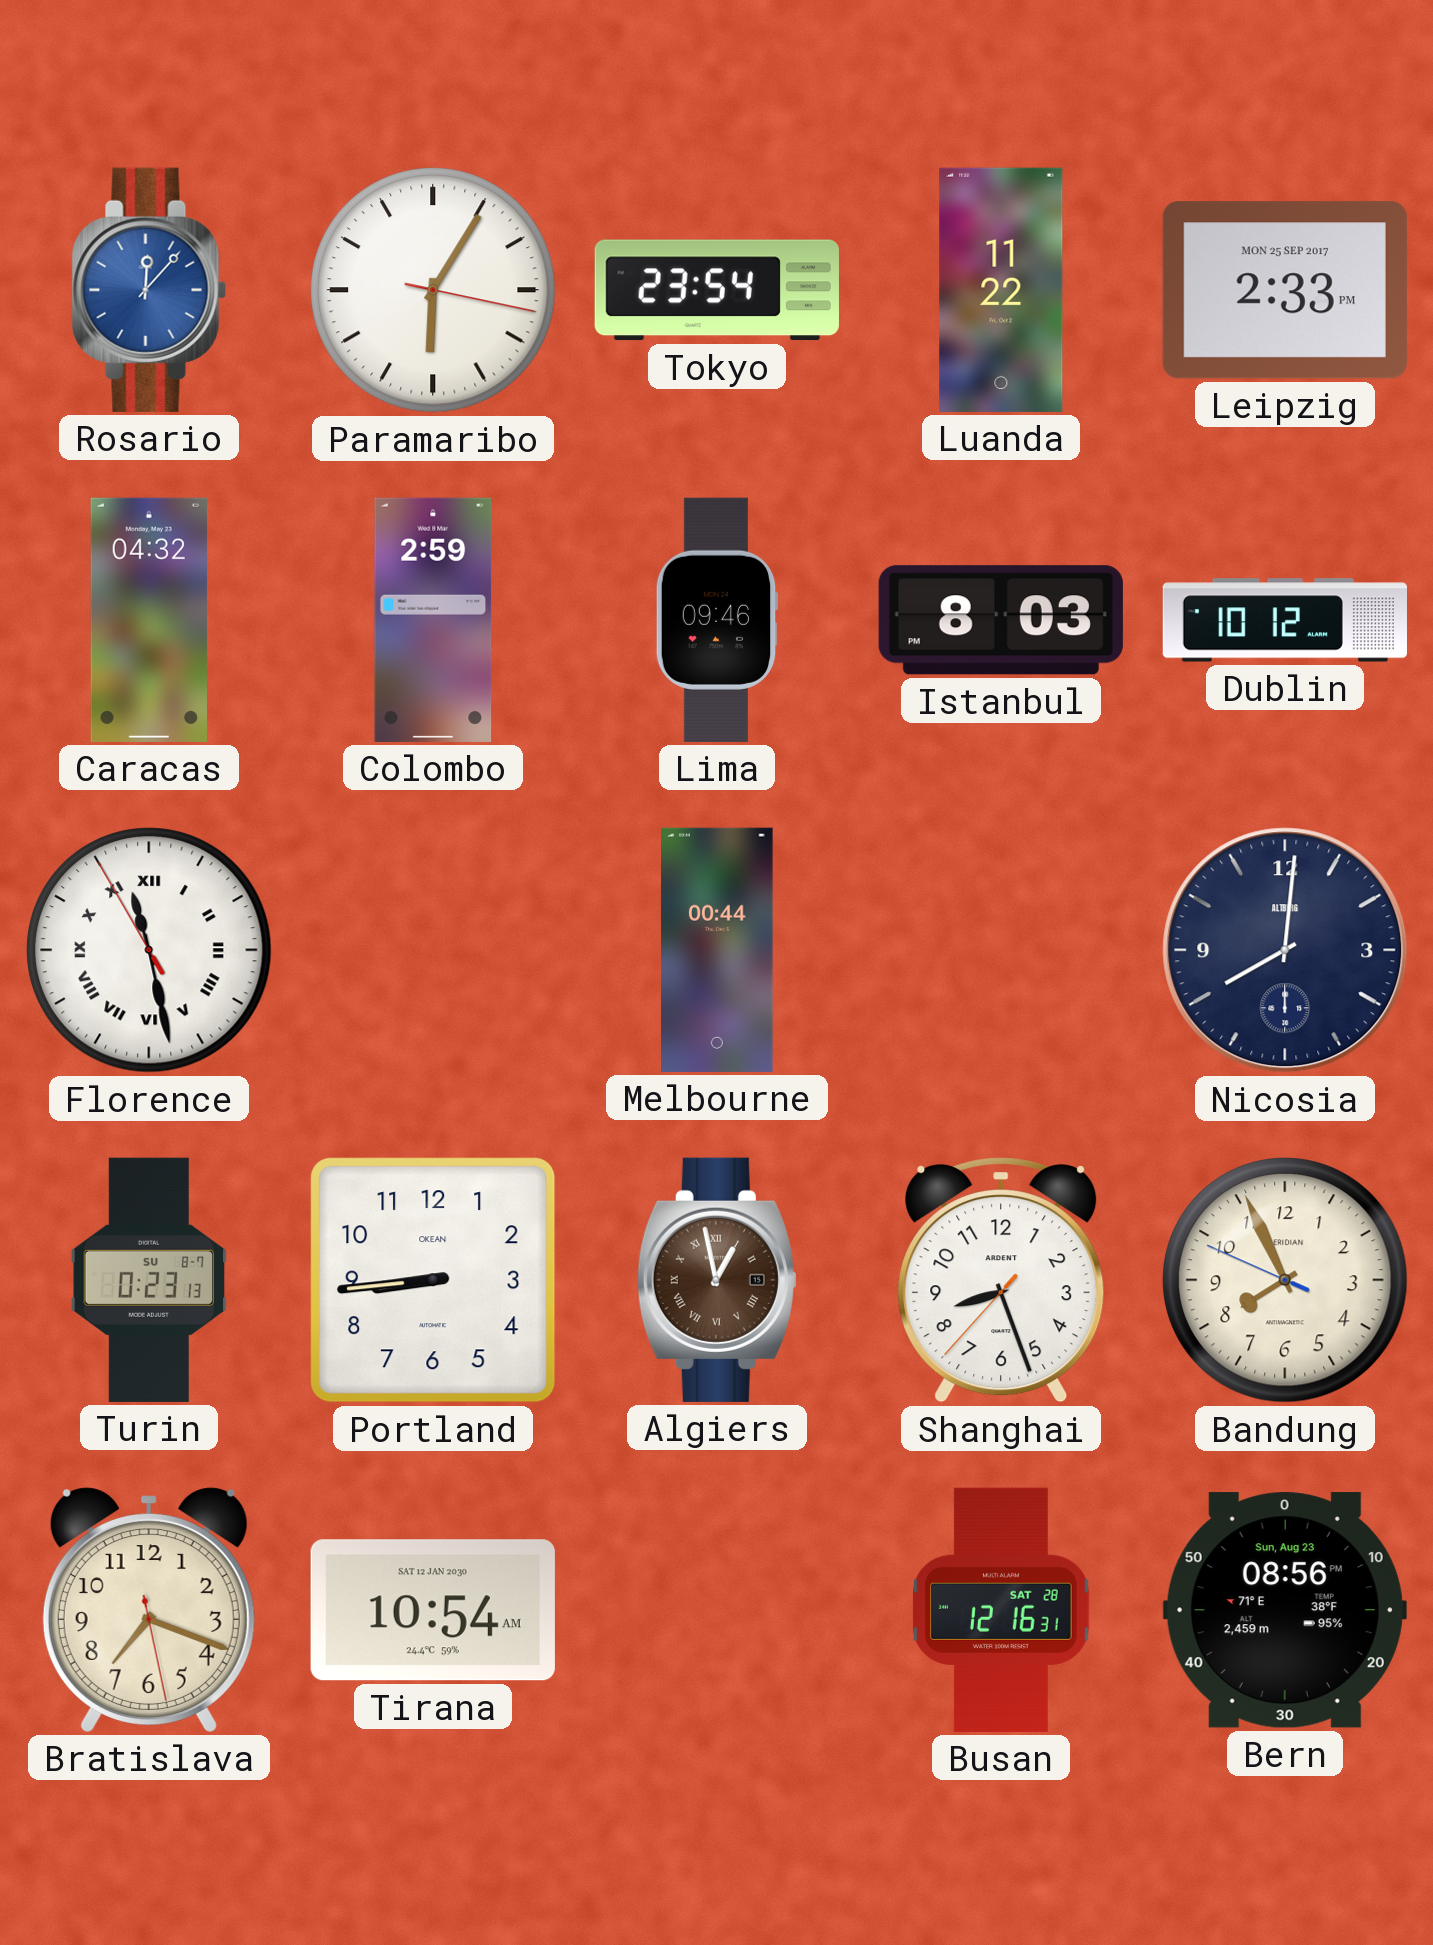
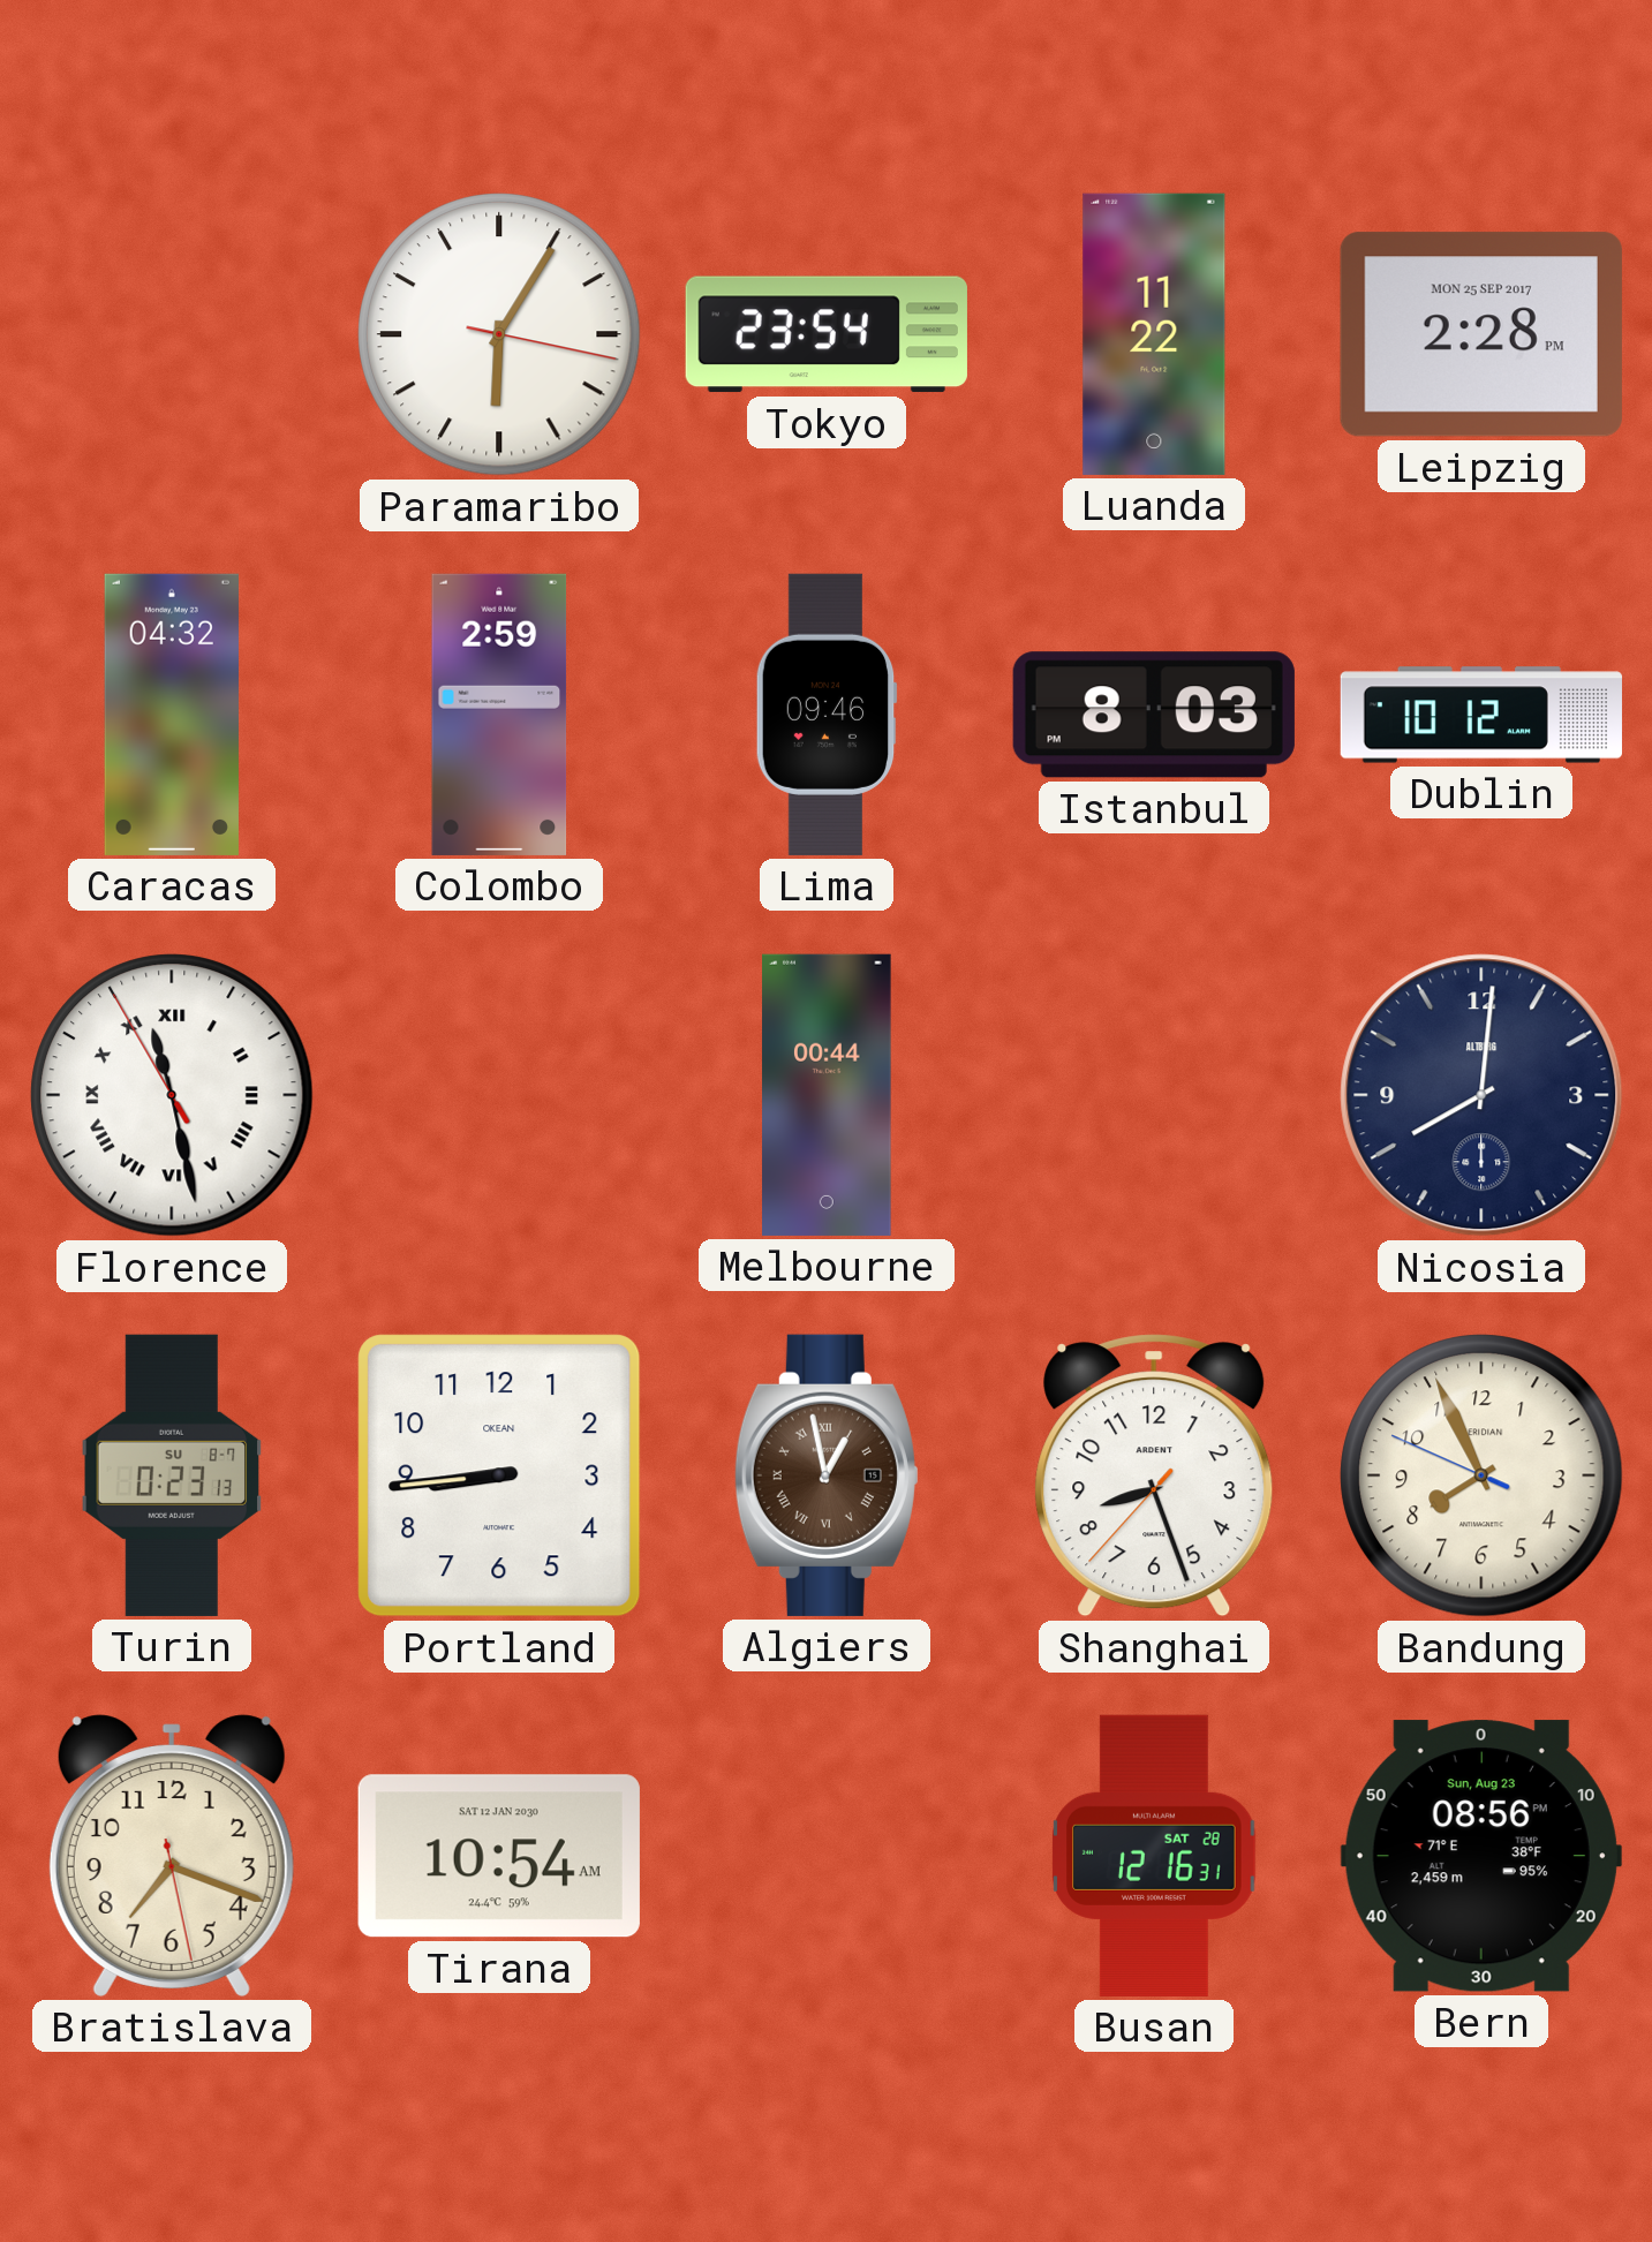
Rosario: 12:07 -> none (149, 290)
Leipzig: 2:33 -> 2:28 (1481, 334)
